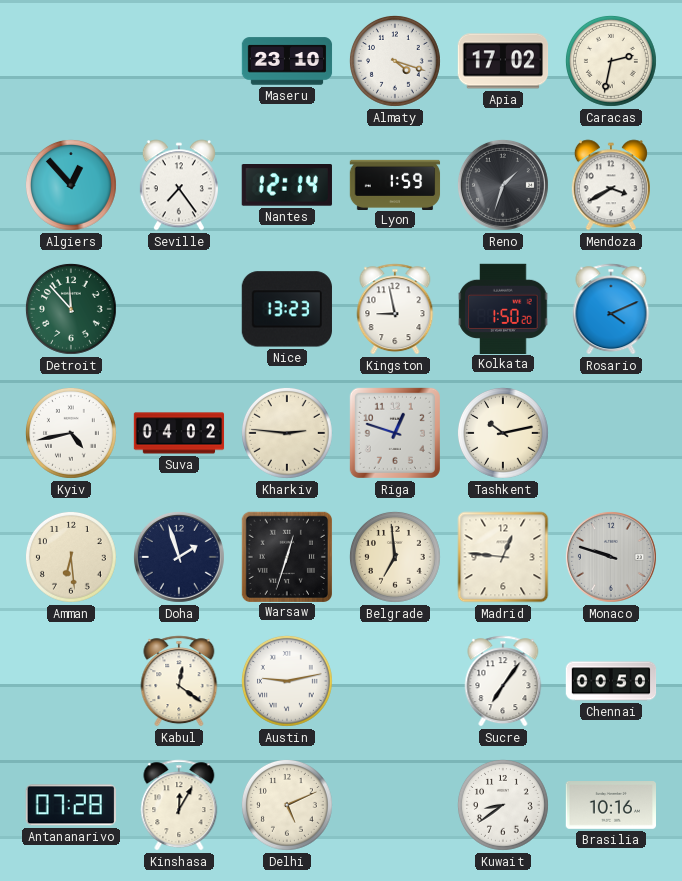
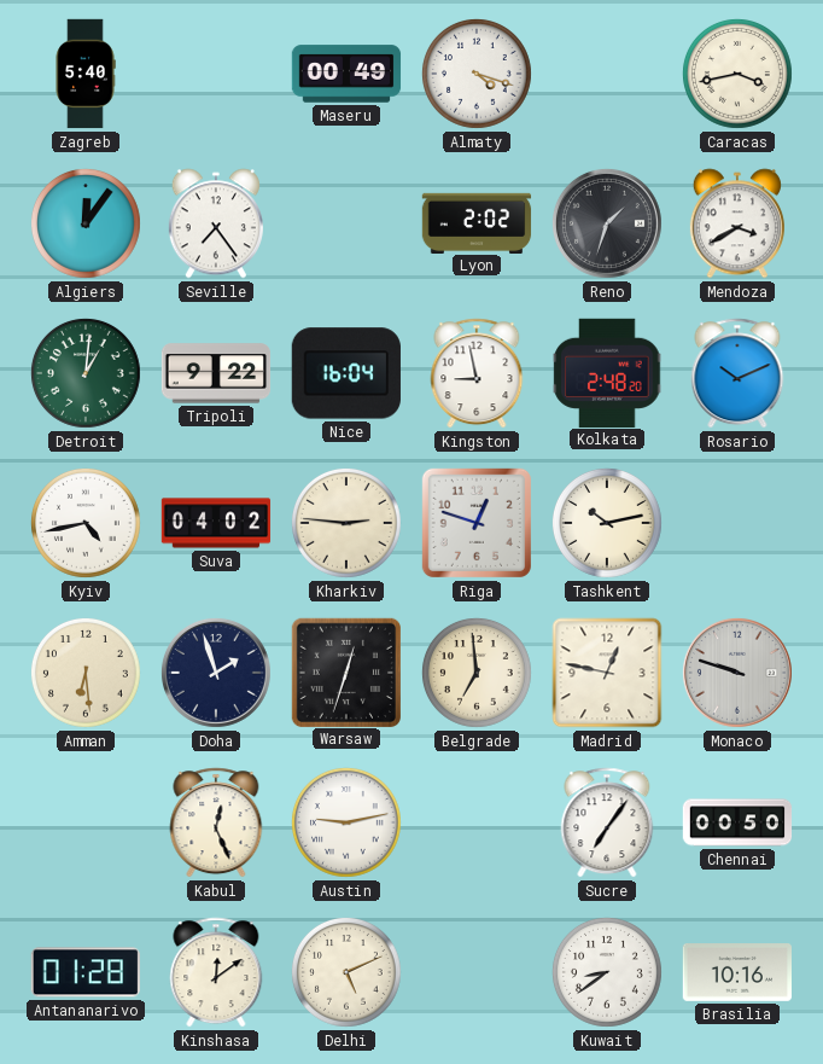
Zagreb: none -> 5:40 (86, 74)
Maseru: 23:10 -> 00:49 (346, 74)
Apia: 17:02 -> none (503, 61)
Caracas: 2:32 -> 3:43 (739, 75)
Algiers: 12:53 -> 12:06 (87, 225)
Nantes: 12:14 -> none (287, 186)
Lyon: 1:59 -> 2:02 (477, 222)
Detroit: 11:53 -> 1:01 (87, 374)
Tripoli: none -> 9:22 (216, 373)
Nice: 13:23 -> 16:04 (346, 373)
Kolkata: 1:50 -> 2:48 (607, 372)
Rosario: 4:11 -> 10:11 (737, 373)
Madrid: 12:46 -> 12:47 (607, 673)
Kabul: 12:21 -> 12:26 (216, 822)
Antananarivo: 07:28 -> 01:28 (86, 972)
Kinshasa: 12:05 -> 12:09 (216, 972)
